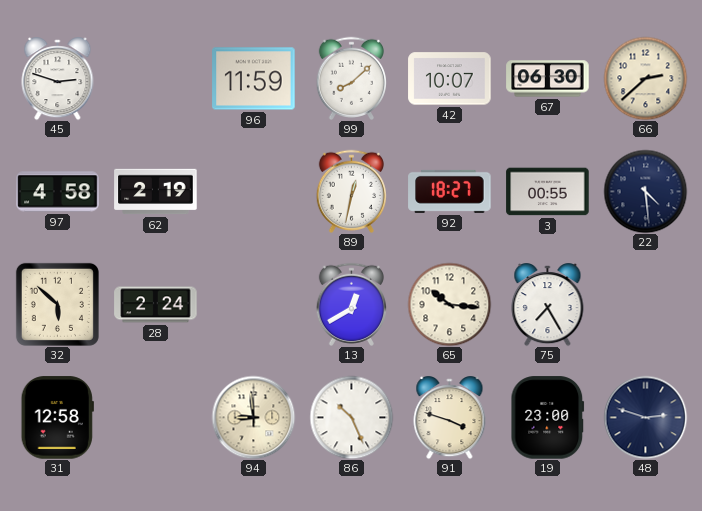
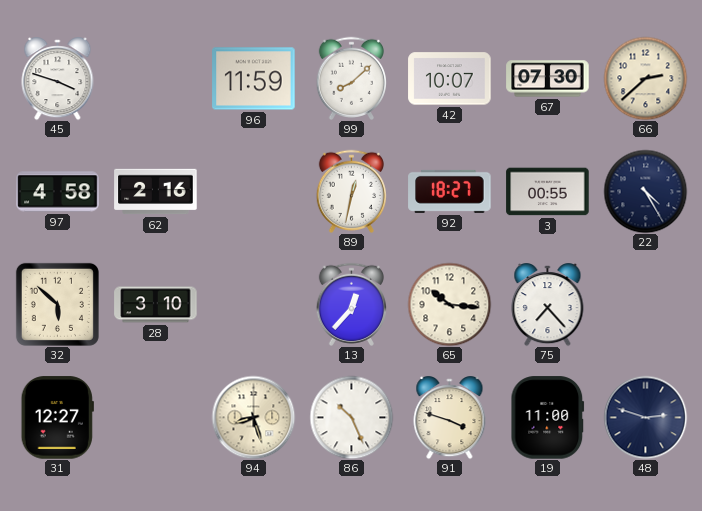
45: 2:48 -> 3:48 (58, 79)
67: 06:30 -> 07:30 (548, 79)
62: 2:19 -> 2:16 (156, 192)
22: 4:29 -> 4:25 (645, 191)
28: 2:24 -> 3:10 (156, 305)
13: 12:40 -> 12:37 (351, 304)
75: 7:25 -> 7:23 (548, 305)
31: 12:58 -> 12:27 (57, 418)
94: 8:59 -> 8:27 (253, 417)
19: 23:00 -> 11:00 (548, 418)
